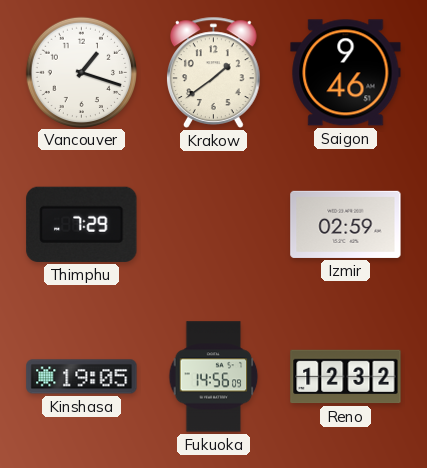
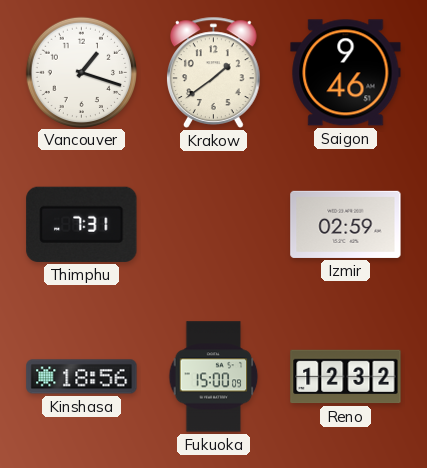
Thimphu: 7:29 -> 7:31 (82, 224)
Kinshasa: 19:05 -> 18:56 (82, 377)
Fukuoka: 14:56 -> 15:00 (214, 377)
